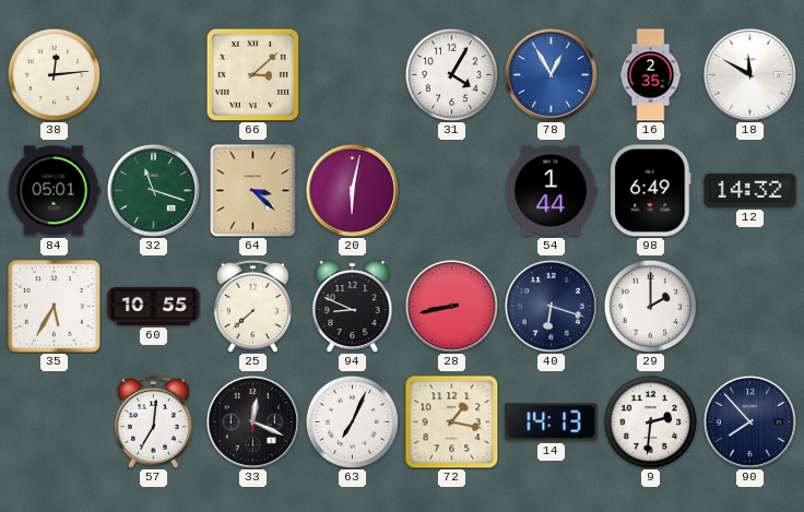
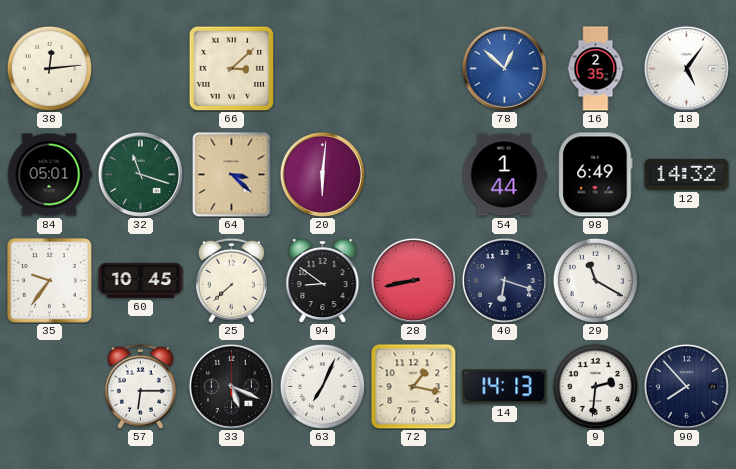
31: 4:05 -> none (451, 74)
78: 12:55 -> 12:52 (504, 68)
18: 11:50 -> 5:06 (686, 68)
20: 6:02 -> 6:01 (322, 174)
35: 5:35 -> 9:36 (50, 281)
60: 10:55 -> 10:45 (141, 280)
94: 8:49 -> 8:51 (323, 281)
29: 2:00 -> 11:20 (595, 280)
57: 7:01 -> 6:15 (140, 386)
33: 12:19 -> 5:19 (231, 386)
